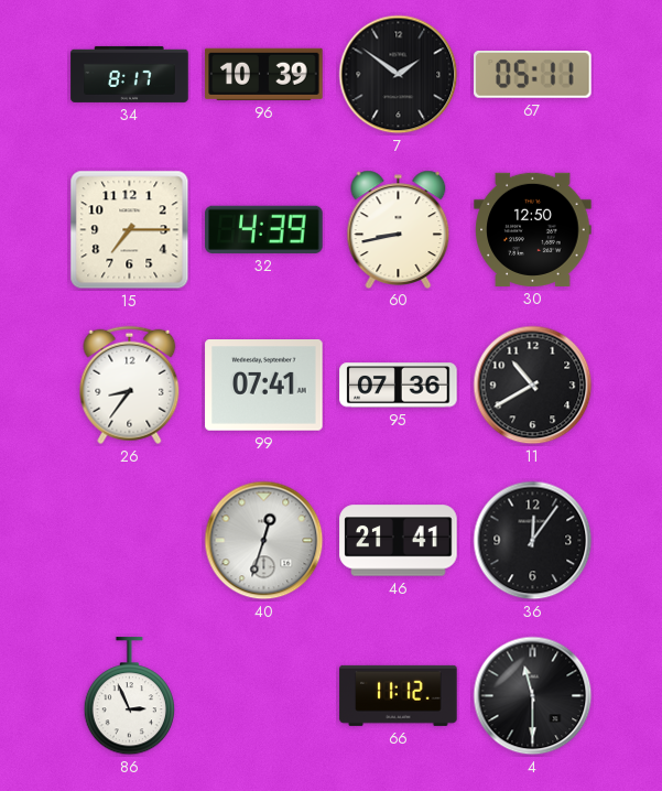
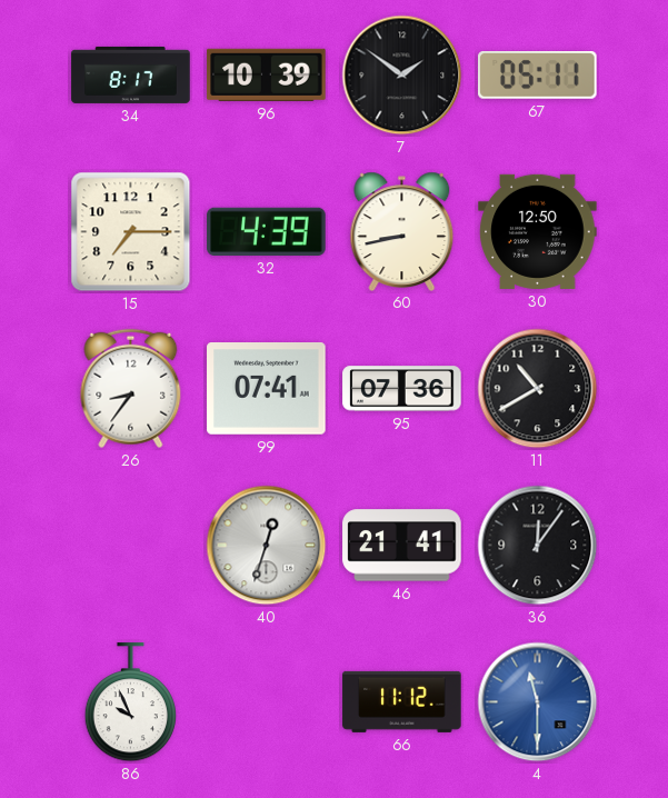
86: 2:56 -> 9:56 (130, 702)
4 dial: black -> blue (538, 702)
